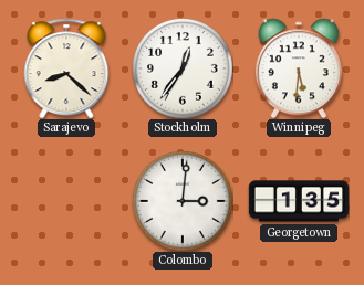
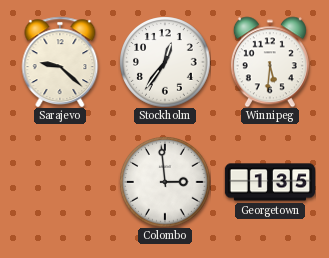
Sarajevo: 8:22 -> 9:22 (60, 62)
Colombo: 3:01 -> 2:59 (165, 182)
